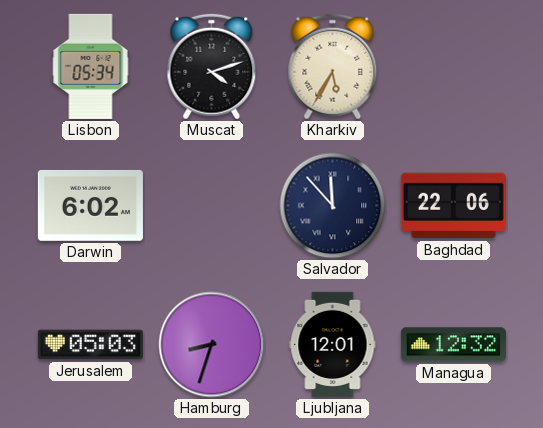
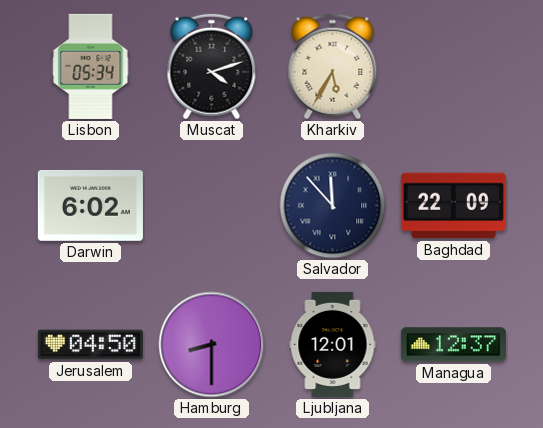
Baghdad: 22:06 -> 22:09 (453, 206)
Jerusalem: 05:03 -> 04:50 (90, 345)
Hamburg: 8:33 -> 8:30 (212, 345)
Managua: 12:32 -> 12:37 (453, 345)
